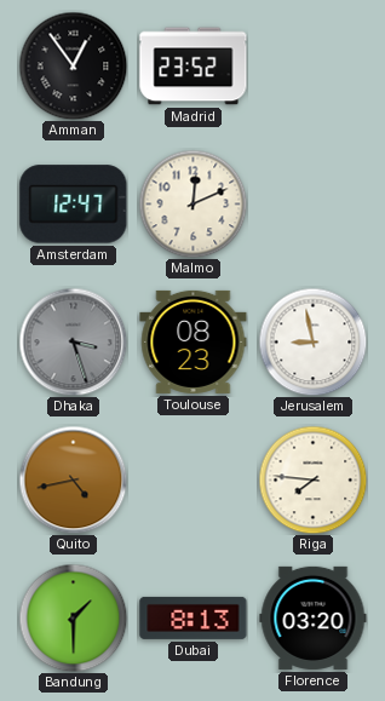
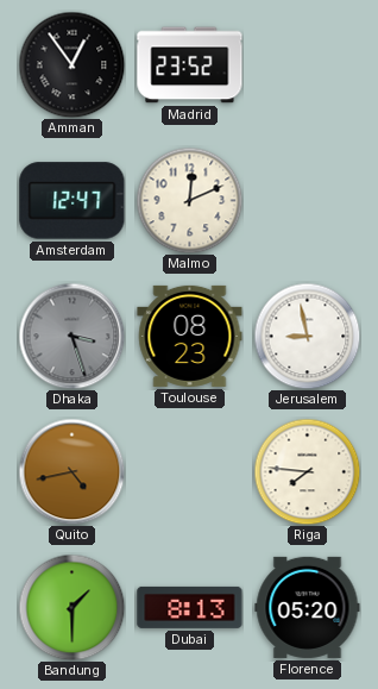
Florence: 03:20 -> 05:20 (308, 607)
